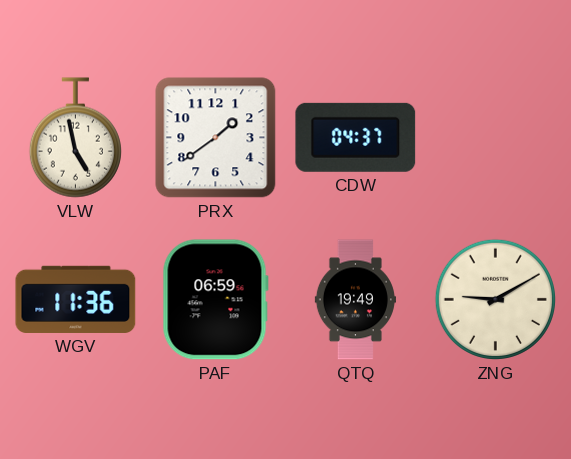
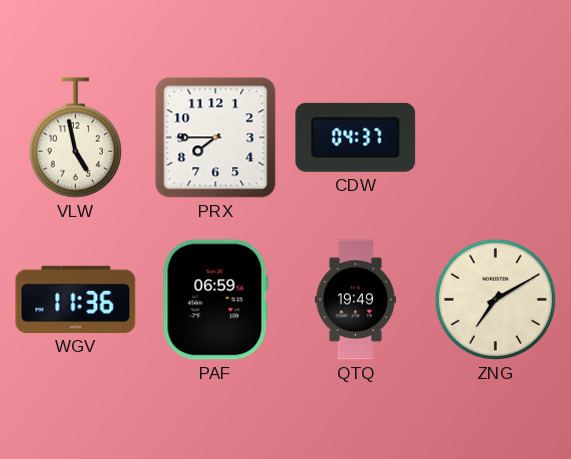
PRX: 1:39 -> 7:45 (216, 138)
ZNG: 9:10 -> 7:10 (495, 299)
